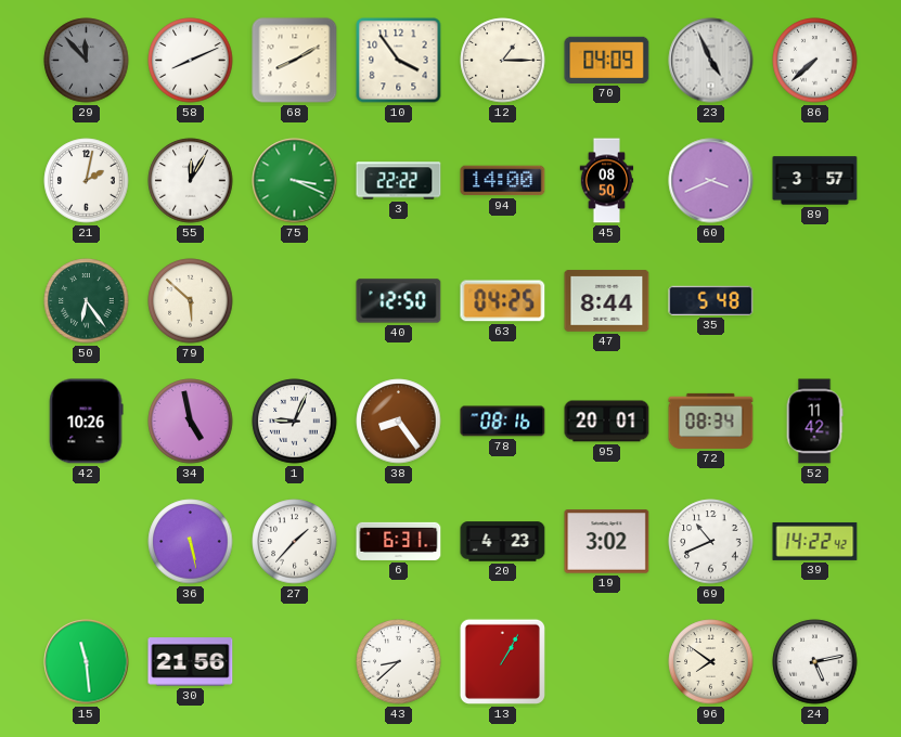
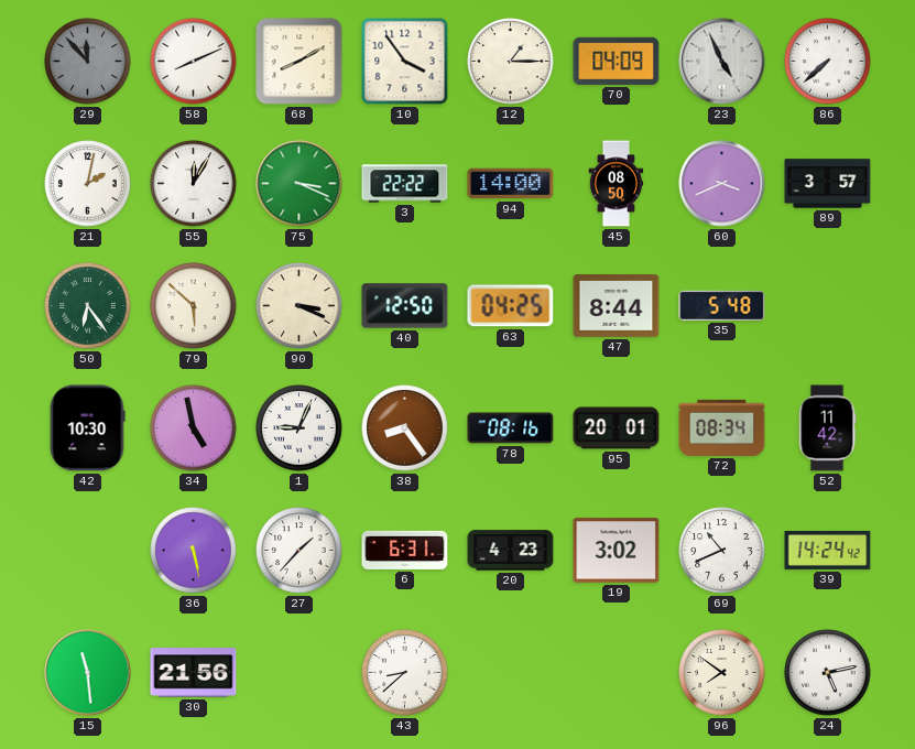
90: none -> 3:19 (299, 306)
42: 10:26 -> 10:30 (87, 428)
39: 14:22 -> 14:24 (828, 550)
13: 1:05 -> none (502, 661)
